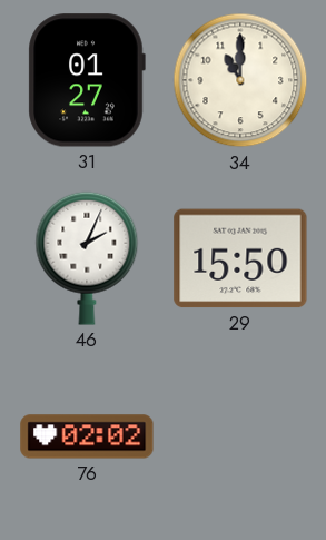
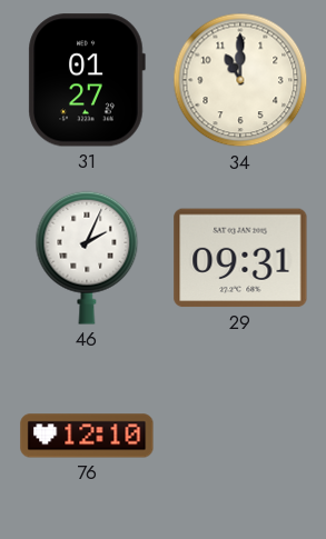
29: 15:50 -> 09:31 (240, 258)
76: 02:02 -> 12:10 (87, 436)
